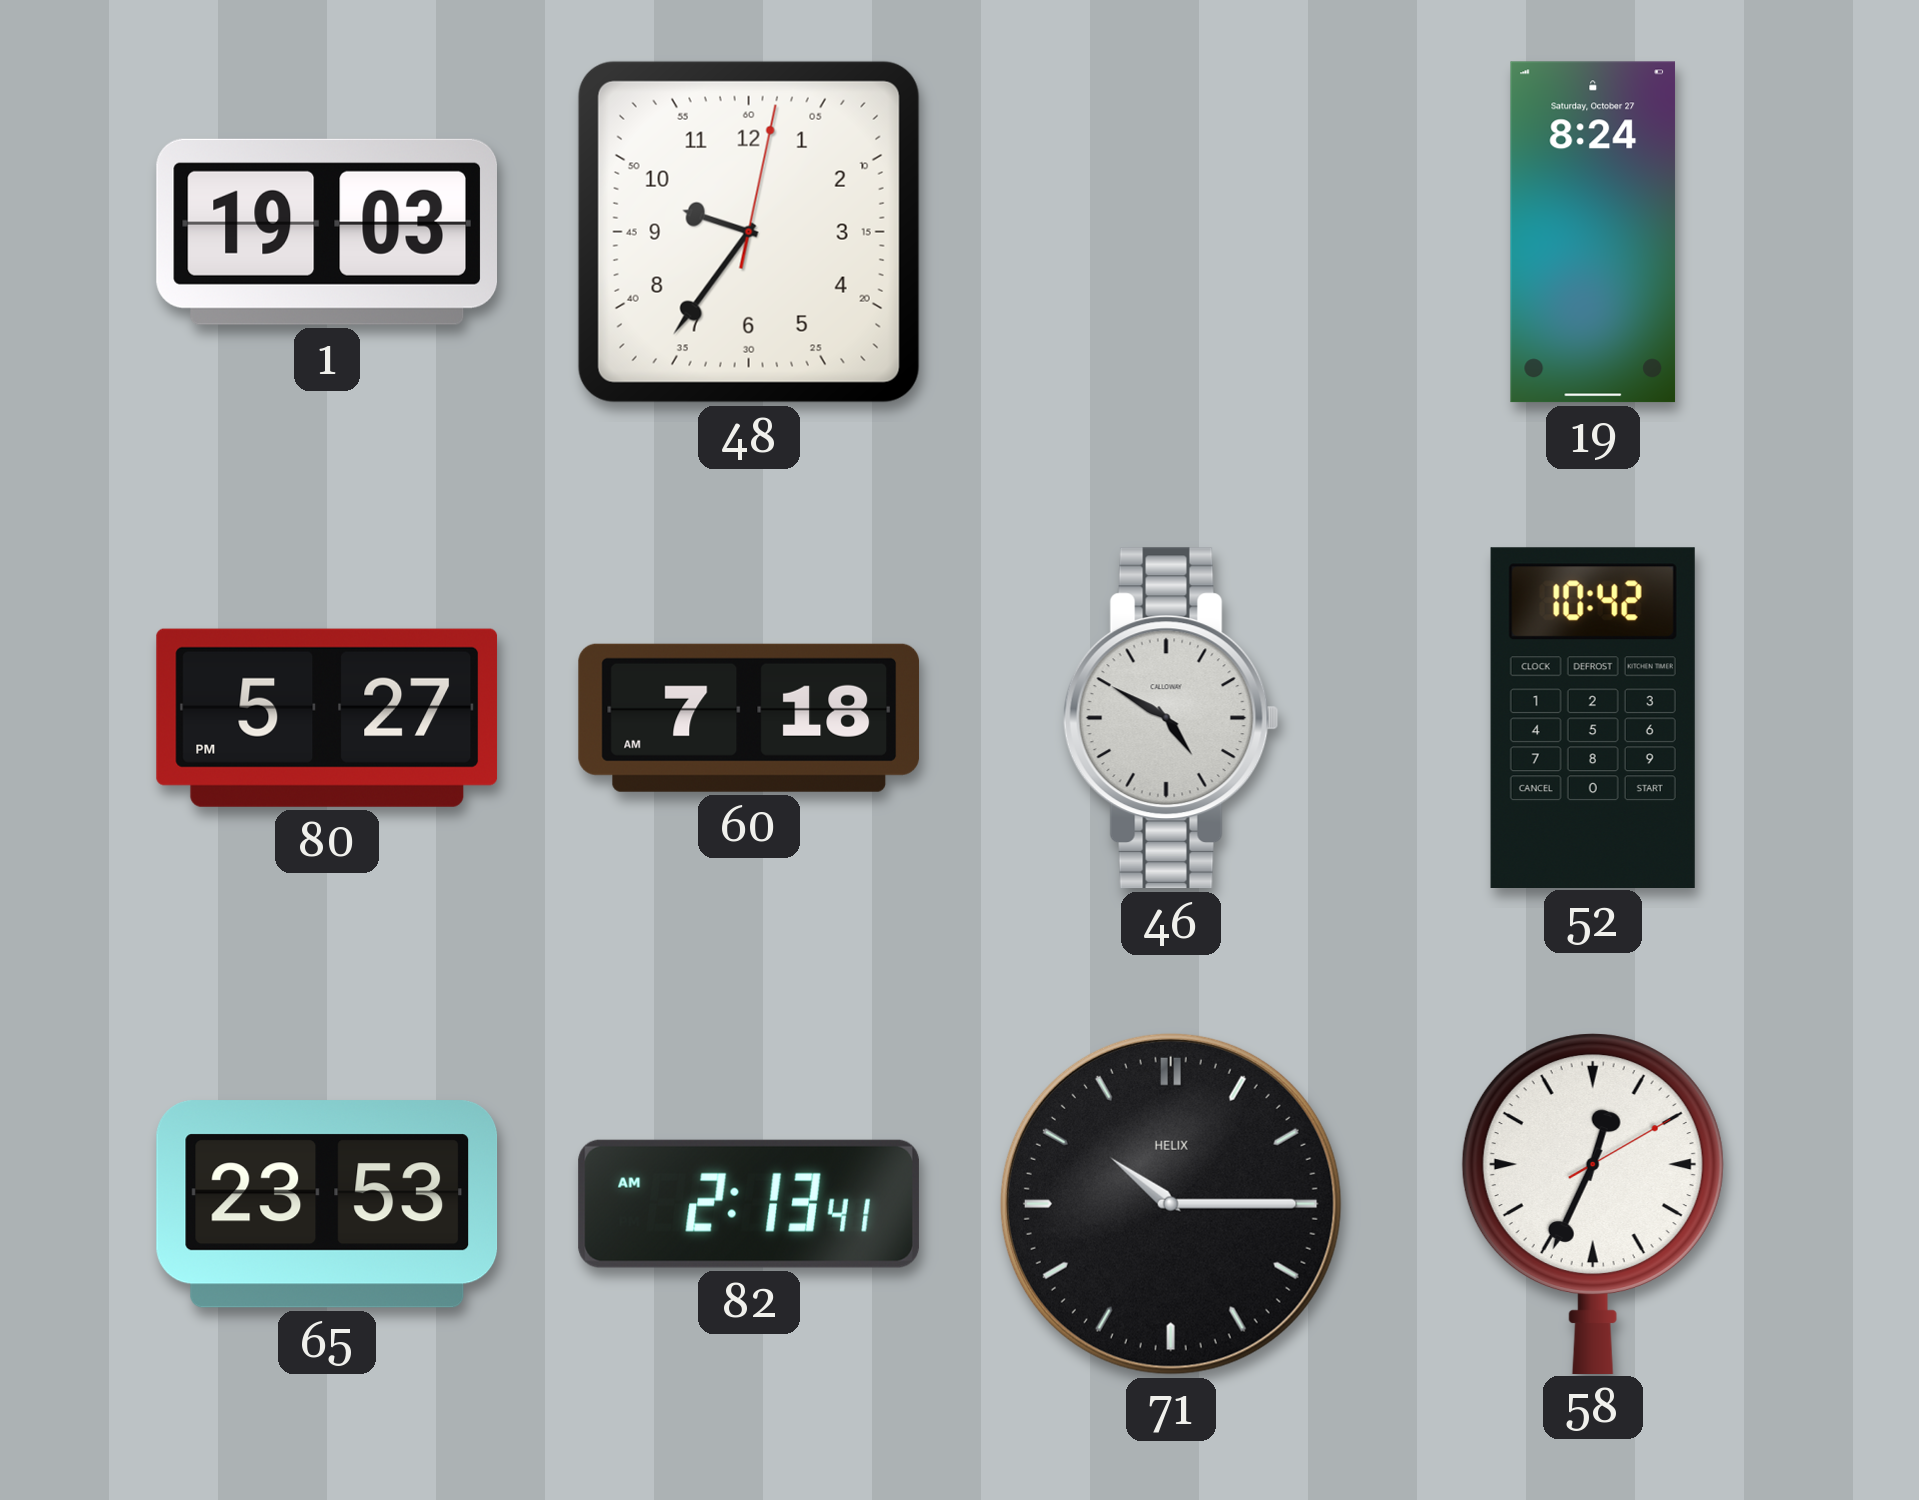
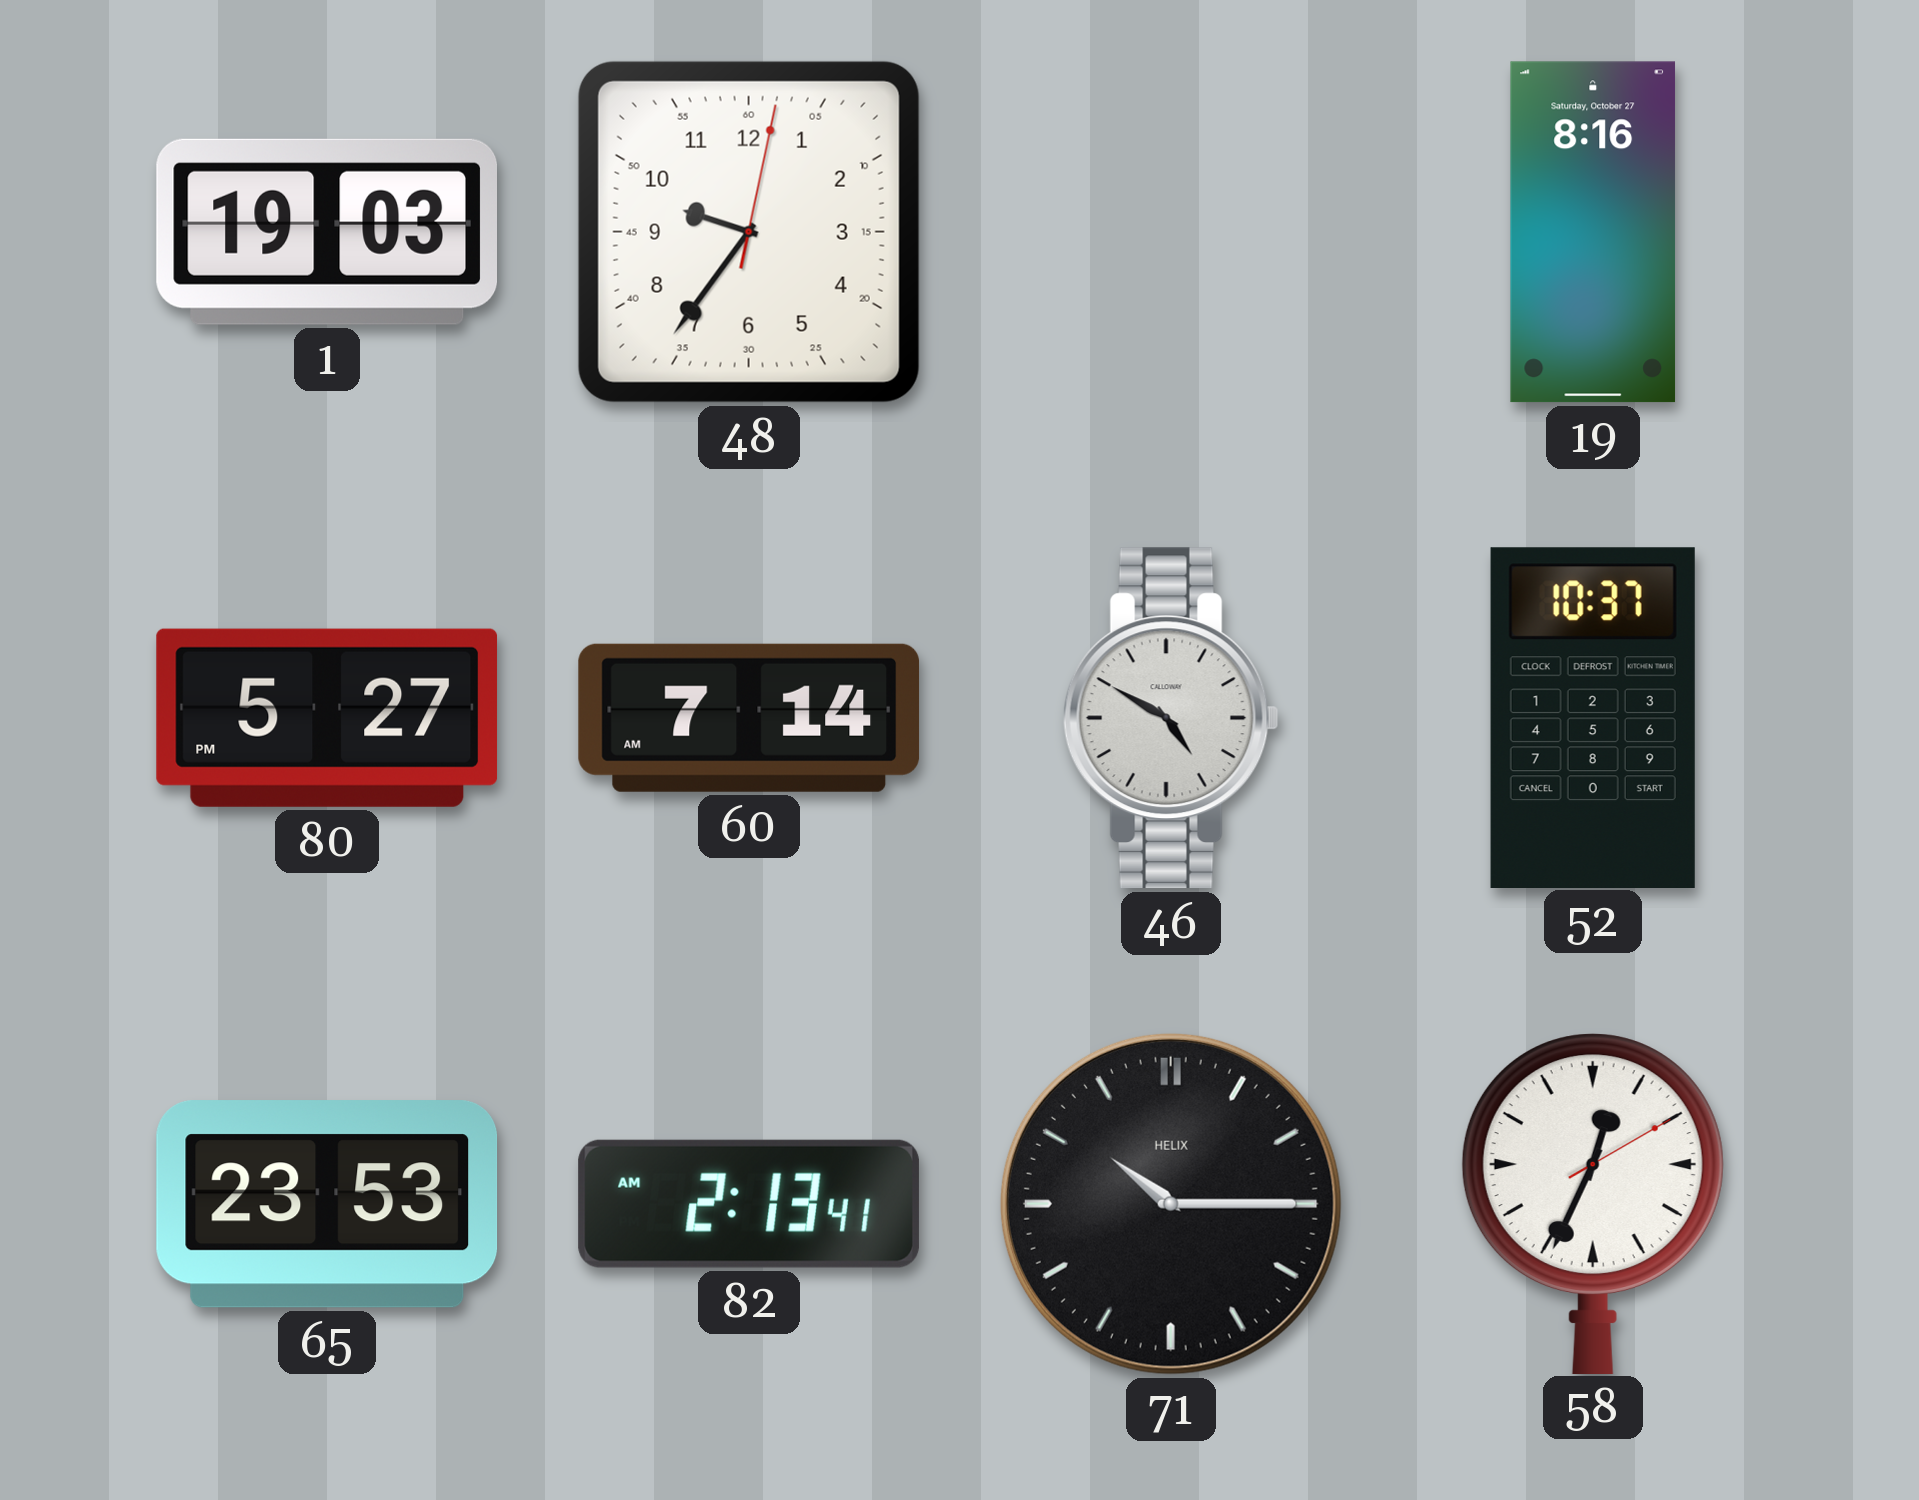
19: 8:24 -> 8:16 (1593, 232)
60: 7:18 -> 7:14 (749, 718)
52: 10:42 -> 10:37 (1593, 717)
